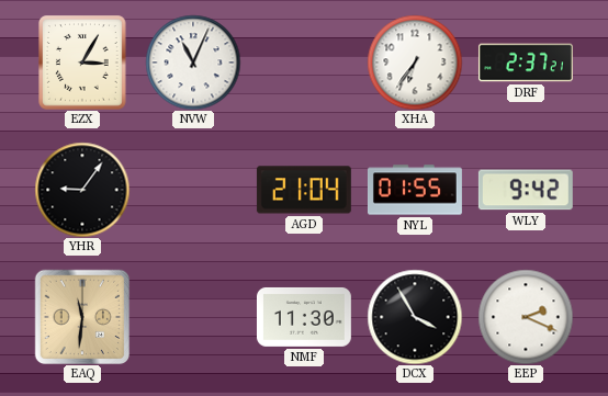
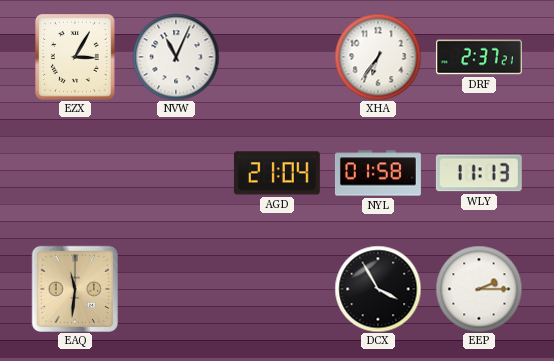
YHR: 9:06 -> none (82, 190)
NYL: 01:55 -> 01:58 (378, 173)
WLY: 9:42 -> 11:13 (479, 173)
NMF: 11:30 -> none (304, 317)
EEP: 2:19 -> 2:15 (479, 289)
